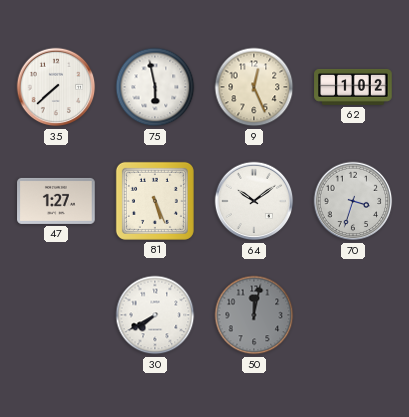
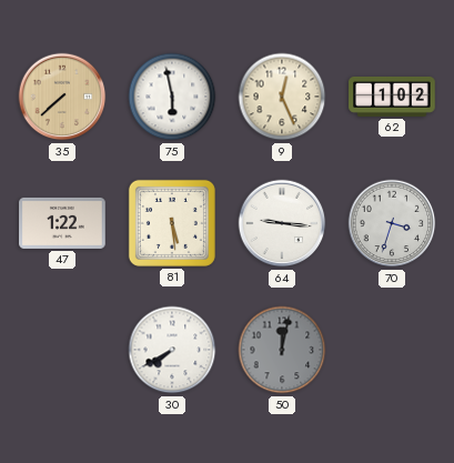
35 dial: white -> champagne (62, 97)
47: 1:27 -> 1:22 (62, 223)
81: 5:26 -> 5:29 (172, 223)
64: 10:09 -> 9:16 (282, 223)
